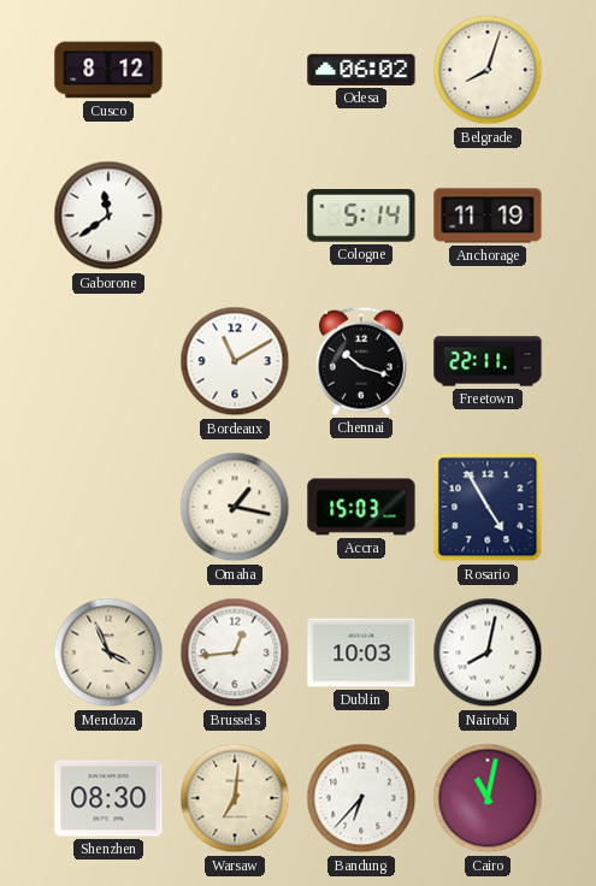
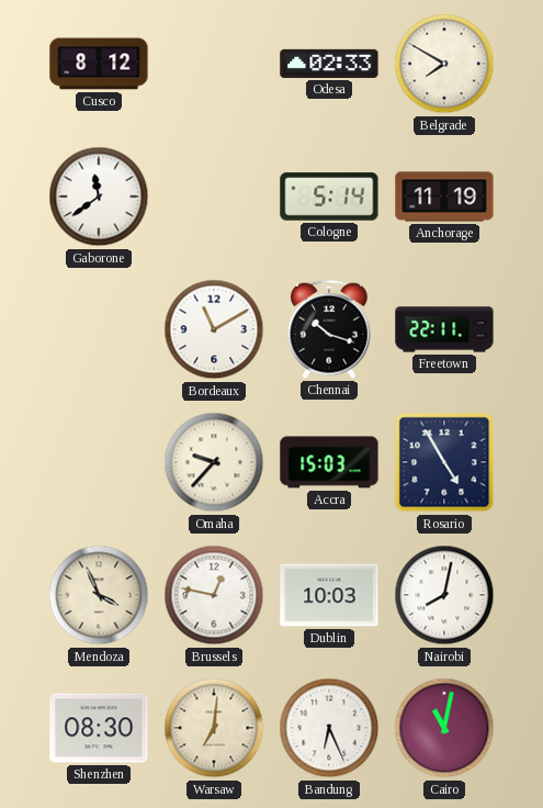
Odesa: 06:02 -> 02:33 (329, 64)
Belgrade: 8:03 -> 7:50 (444, 64)
Omaha: 1:17 -> 9:37 (214, 462)
Brussels: 12:44 -> 12:47 (214, 595)
Bandung: 6:37 -> 6:26 (329, 728)
